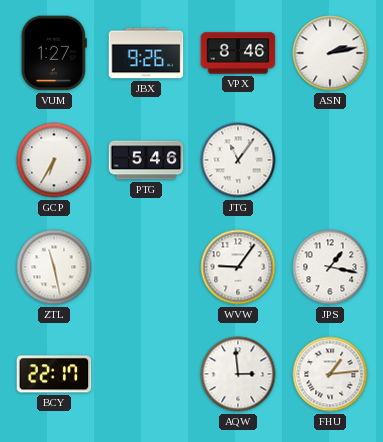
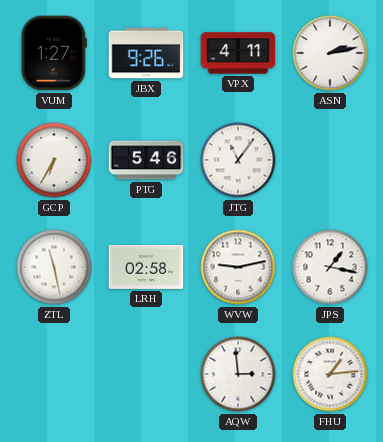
VPX: 8:46 -> 4:11 (238, 53)
LRH: none -> 02:58 (146, 267)
WVW: 9:06 -> 9:13 (238, 267)
BCY: 22:17 -> none (54, 374)
